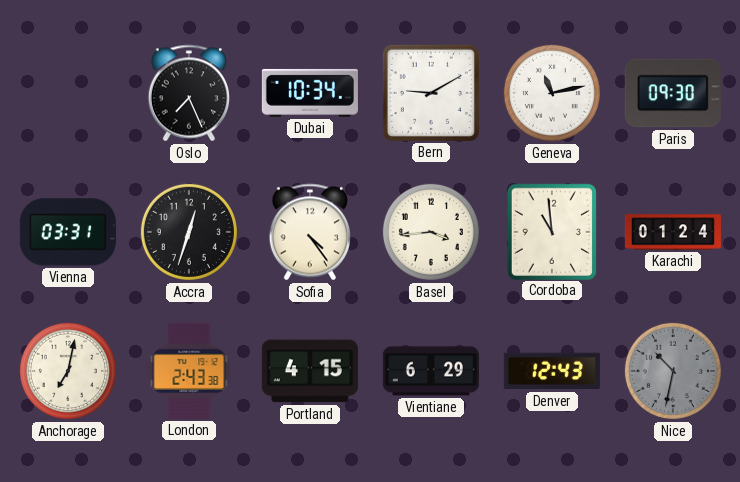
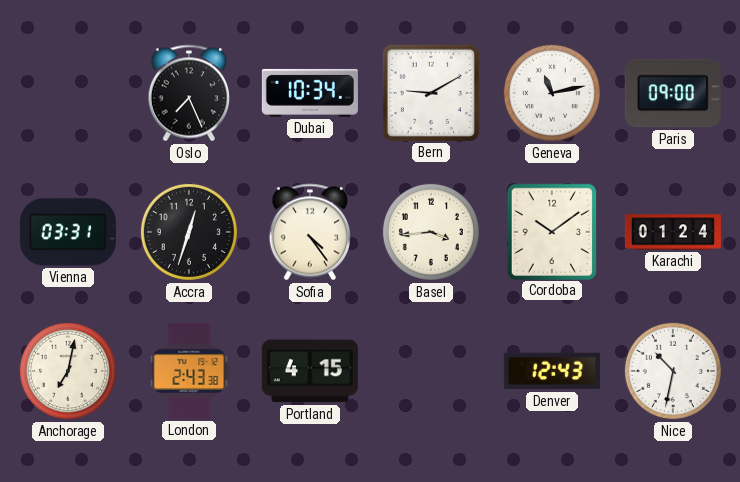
Paris: 09:30 -> 09:00 (673, 93)
Cordoba: 10:59 -> 10:09 (552, 231)
Vientiane: 6:29 -> none (431, 371)
Nice dial: grey -> white (673, 371)
